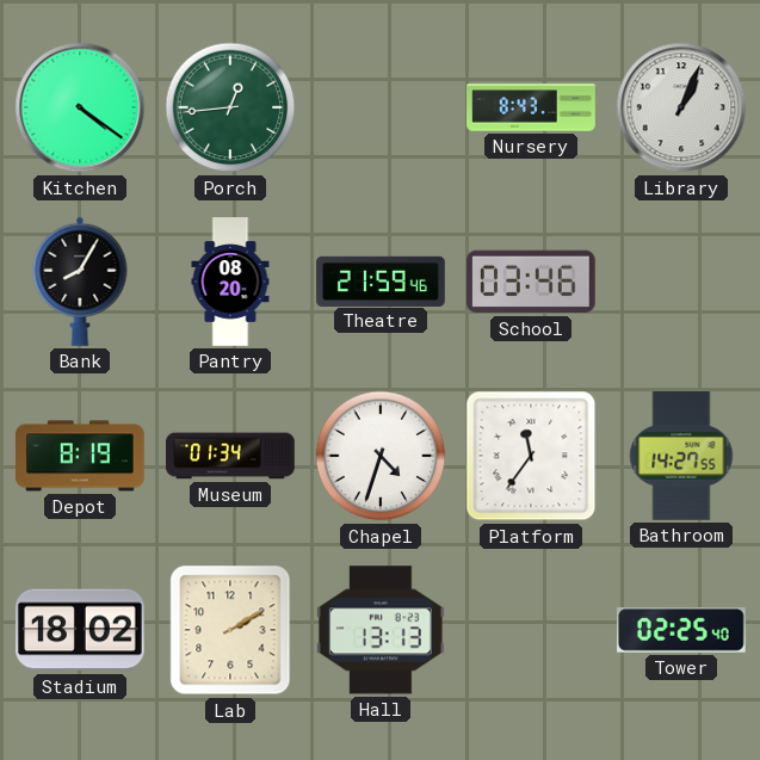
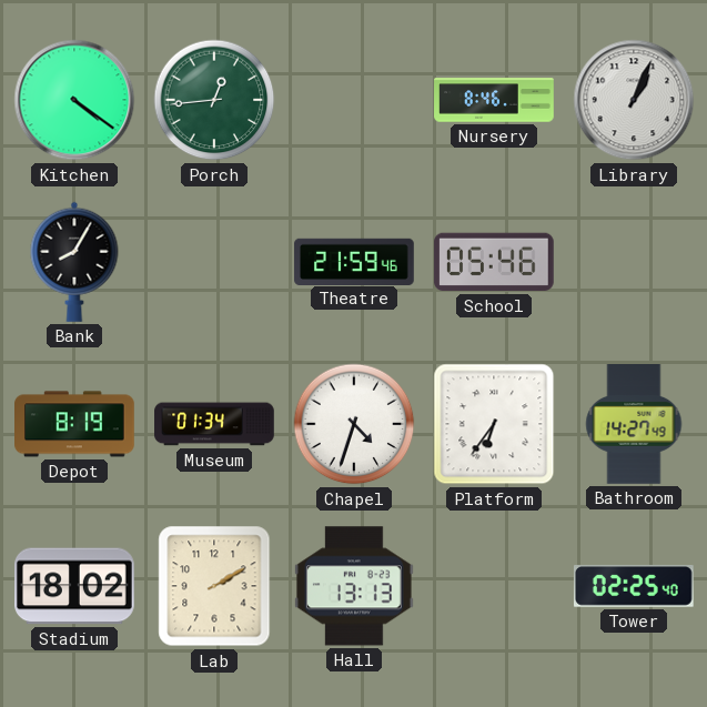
Nursery: 8:43 -> 8:46 (494, 100)
Pantry: 08:20 -> none (230, 282)
School: 03:46 -> 05:46 (494, 262)
Platform: 11:36 -> 6:36 (494, 424)
Bathroom: 14:27:55 -> 14:27:49 (634, 425)
